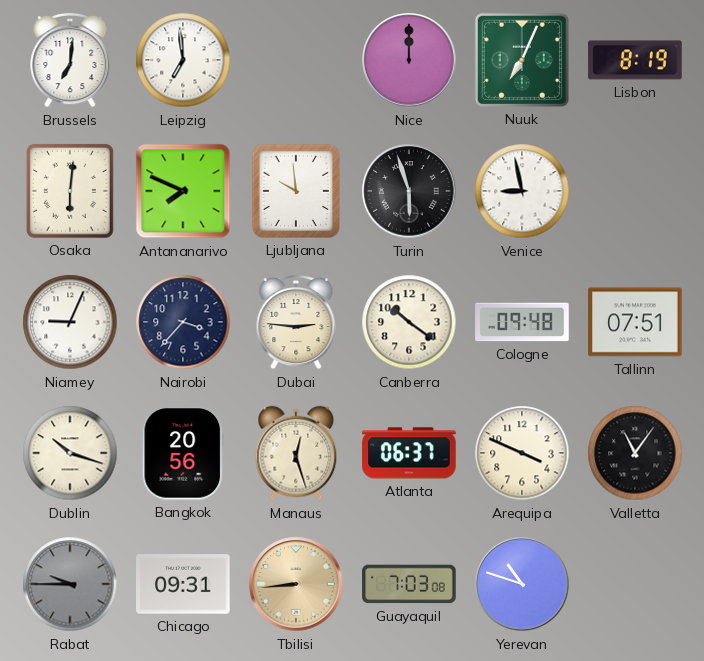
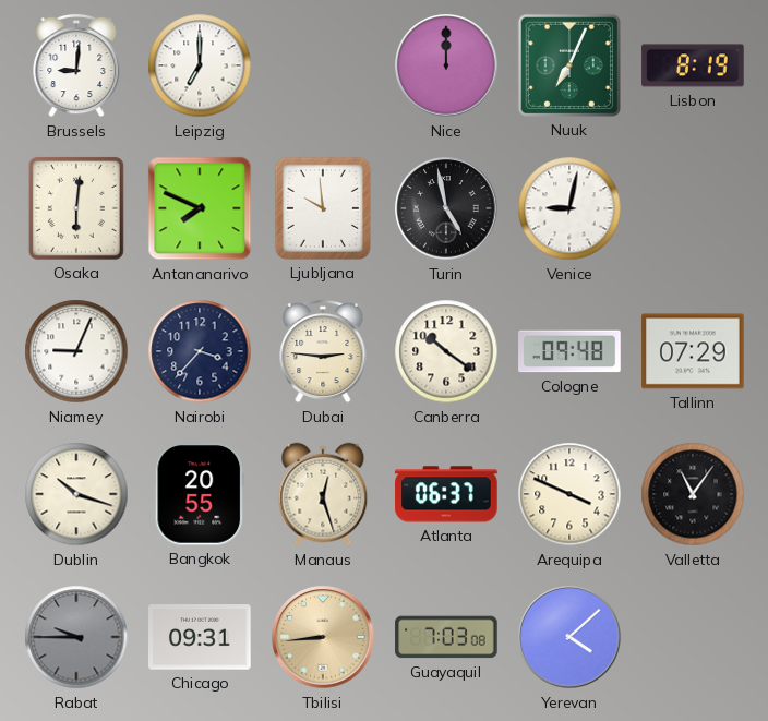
Brussels: 7:01 -> 9:01 (76, 65)
Leipzig: 6:59 -> 7:00 (200, 65)
Turin: 5:57 -> 4:58 (446, 208)
Venice: 8:58 -> 9:02 (569, 208)
Tallinn: 07:51 -> 07:29 (693, 351)
Bangkok: 20:56 -> 20:55 (199, 494)
Yerevan: 10:48 -> 4:08 (569, 637)
